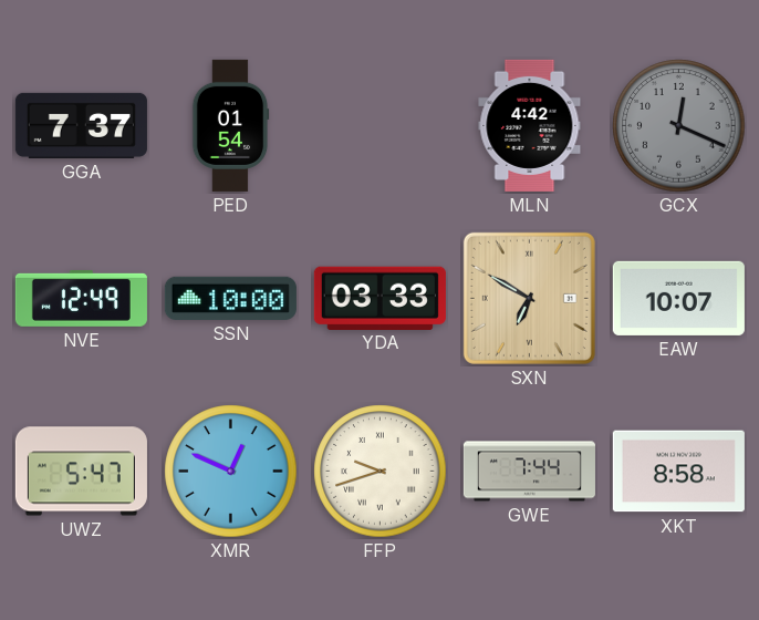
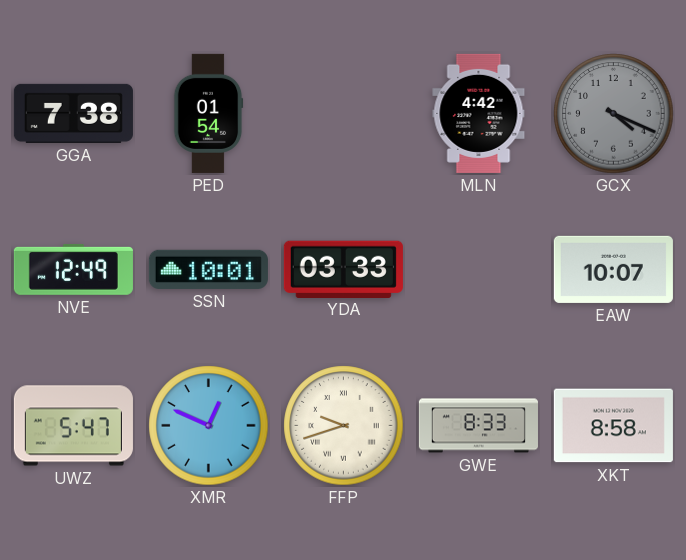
GGA: 7:37 -> 7:38 (73, 113)
GCX: 12:19 -> 4:19 (614, 114)
SSN: 10:00 -> 10:01 (208, 269)
SXN: 6:50 -> none (529, 298)
GWE: 7:44 -> 8:33 (478, 426)
